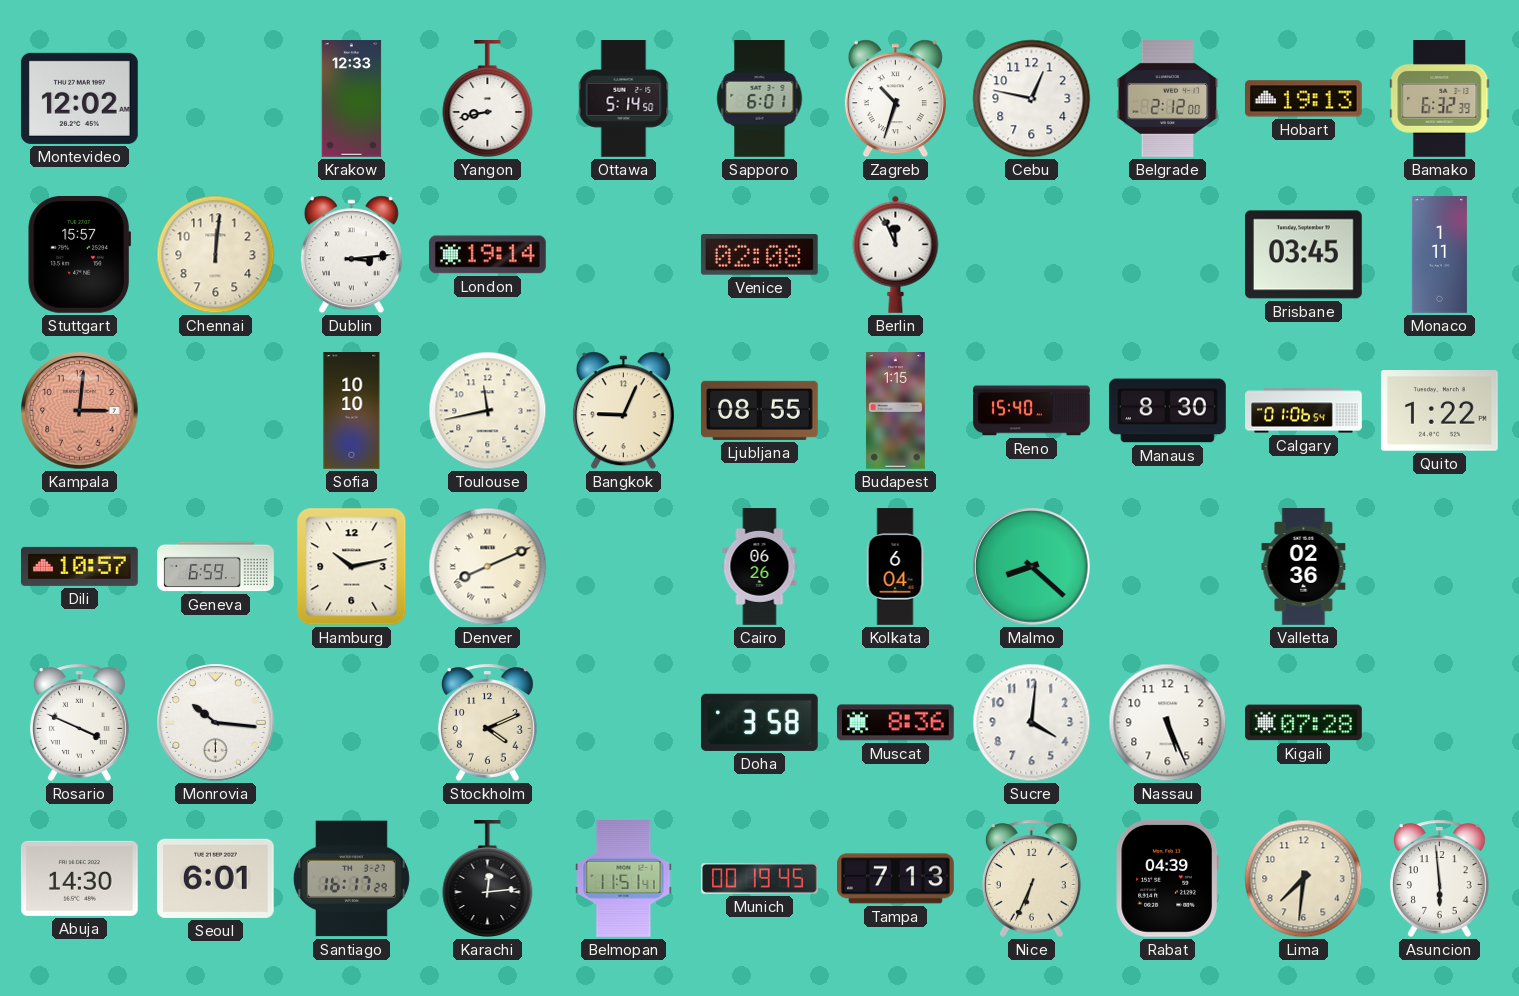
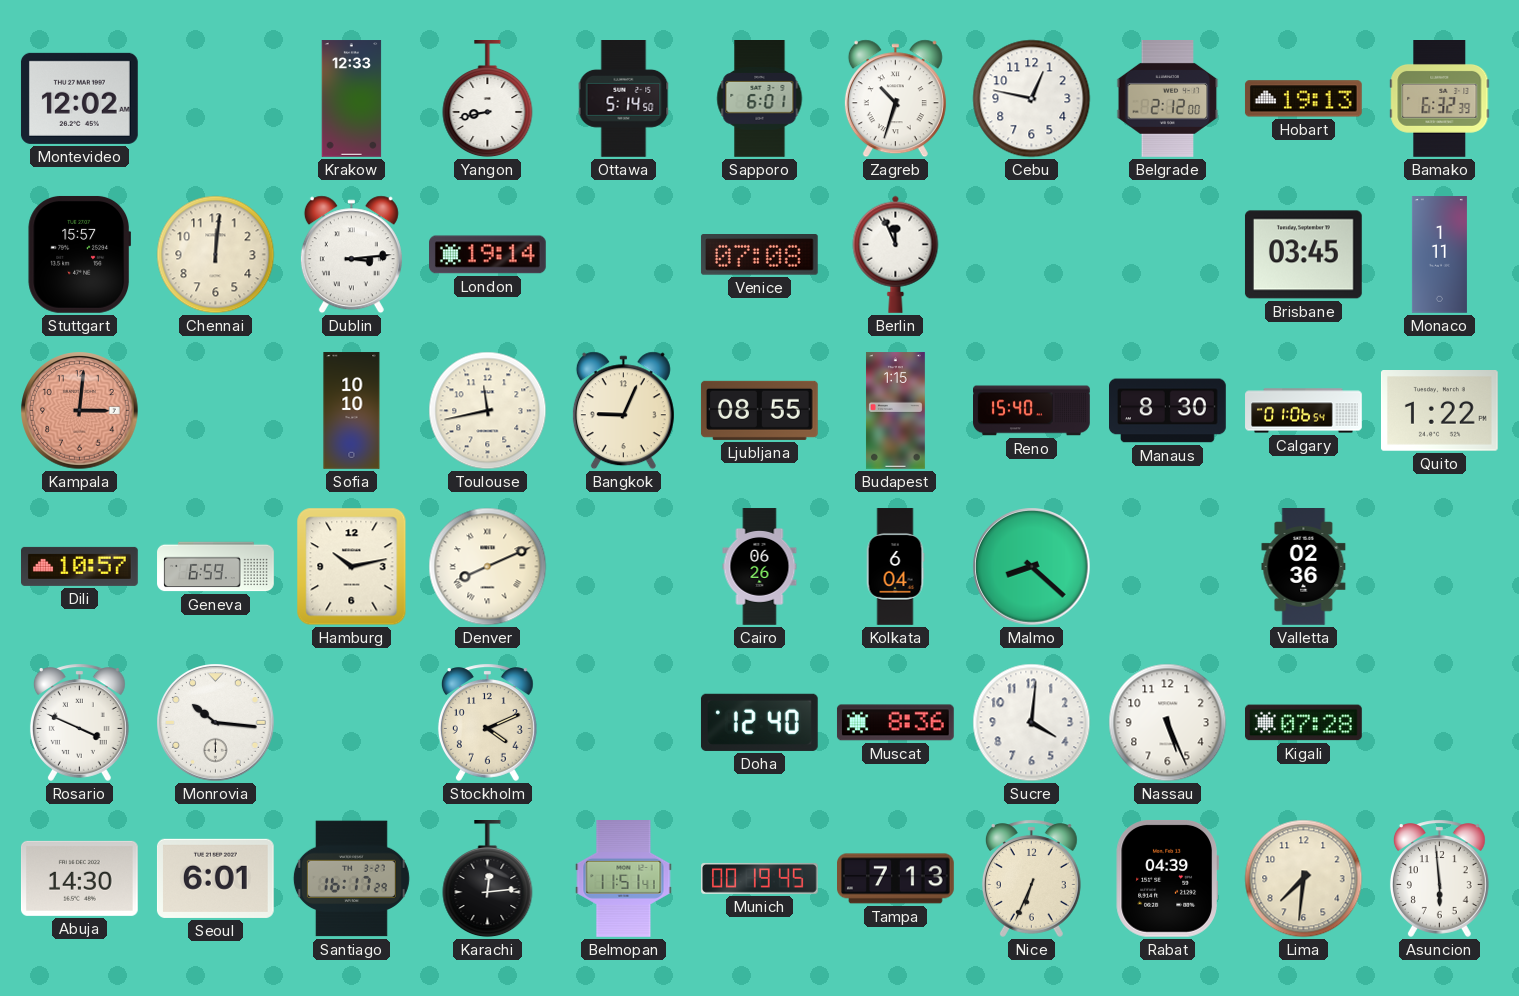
Venice: 02:08 -> 07:08 (759, 255)
Doha: 3:58 -> 12:40 (759, 722)
